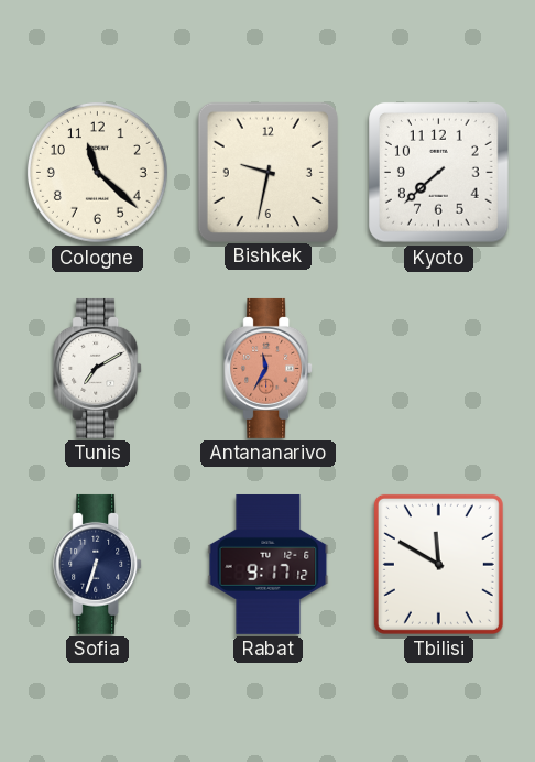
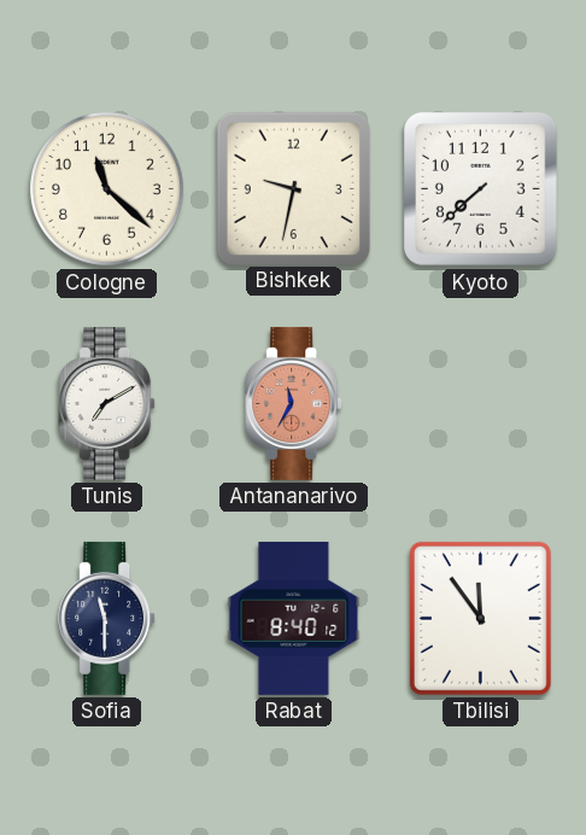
Sofia: 6:33 -> 11:30 (107, 618)
Rabat: 9:17 -> 8:40 (294, 618)
Tbilisi: 11:50 -> 11:54 (480, 618)
